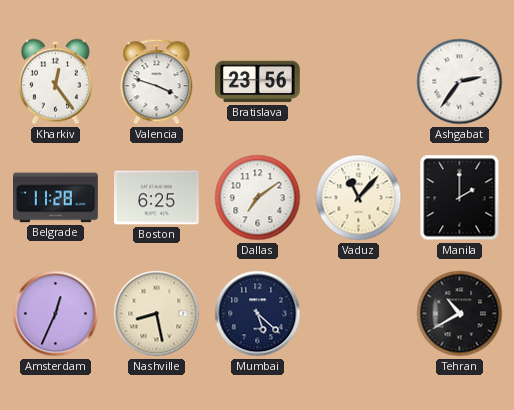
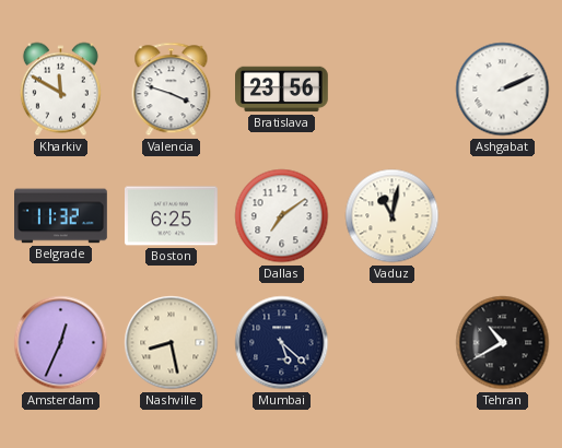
Kharkiv: 12:24 -> 11:50 (60, 90)
Ashgabat: 2:36 -> 2:11 (503, 90)
Belgrade: 11:28 -> 11:32 (61, 216)
Vaduz: 11:07 -> 11:02 (393, 216)
Manila: 2:00 -> none (460, 198)
